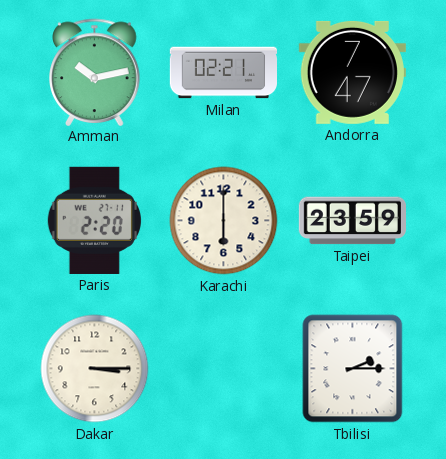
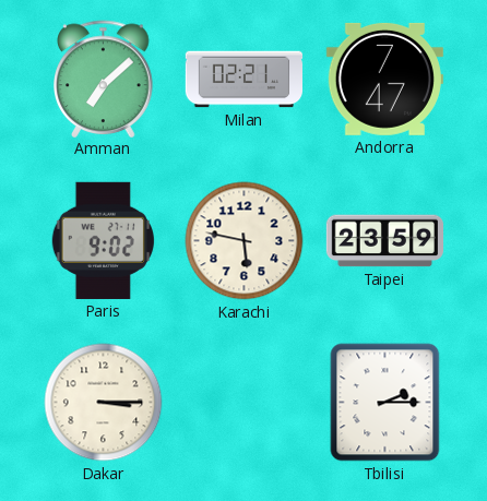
Amman: 10:13 -> 7:08 (104, 79)
Paris: 2:20 -> 9:02 (103, 240)
Karachi: 6:00 -> 5:47 (245, 241)
